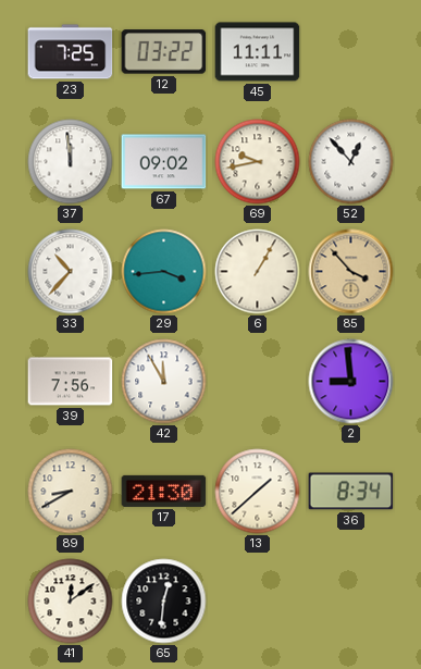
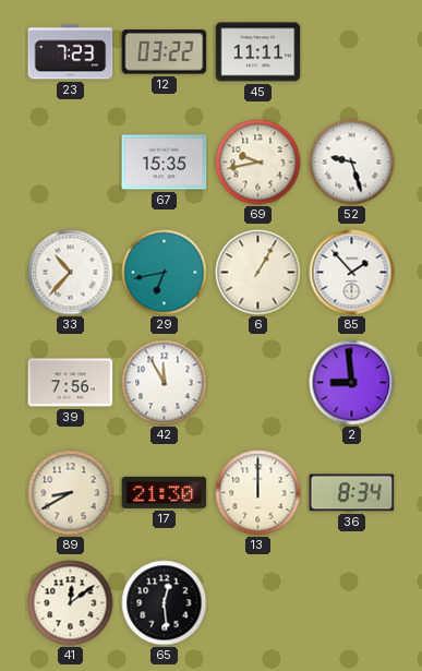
23: 7:25 -> 7:23 (71, 52)
37: 11:59 -> none (71, 162)
67: 09:02 -> 15:35 (165, 163)
52: 12:53 -> 9:27 (352, 163)
29: 3:44 -> 6:43 (165, 273)
85: 3:53 -> 1:53 (352, 273)
85 dial: champagne -> white (352, 273)
13: 1:38 -> 12:00 (258, 493)
65: 12:31 -> 12:29 (165, 603)
